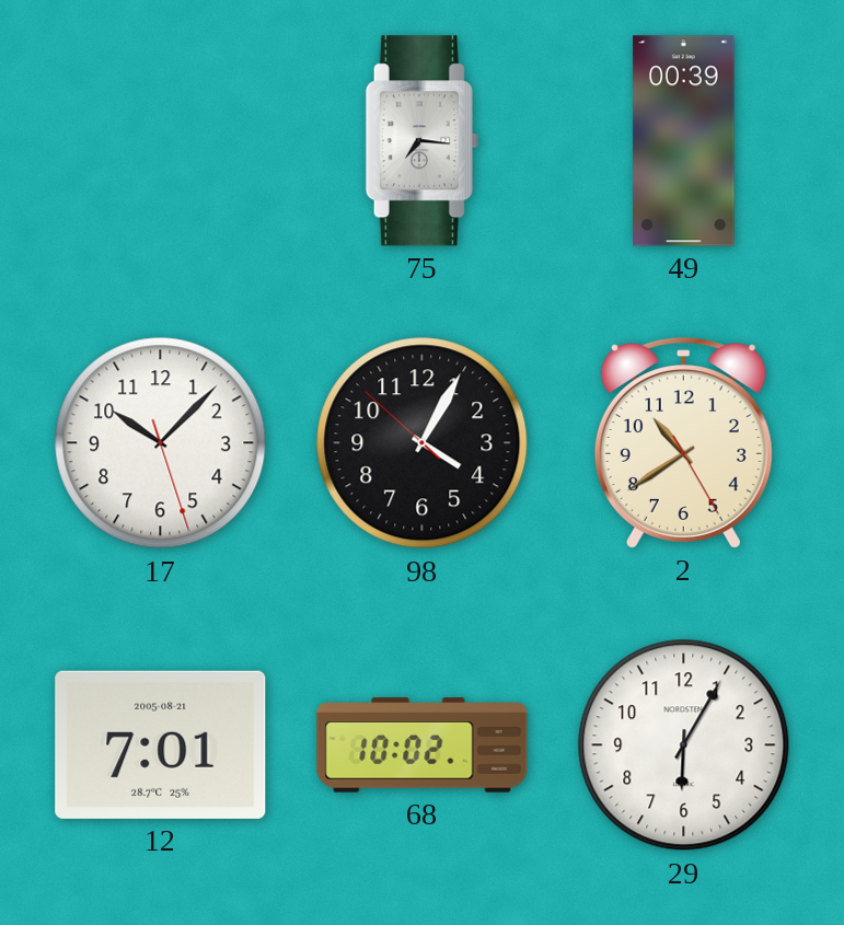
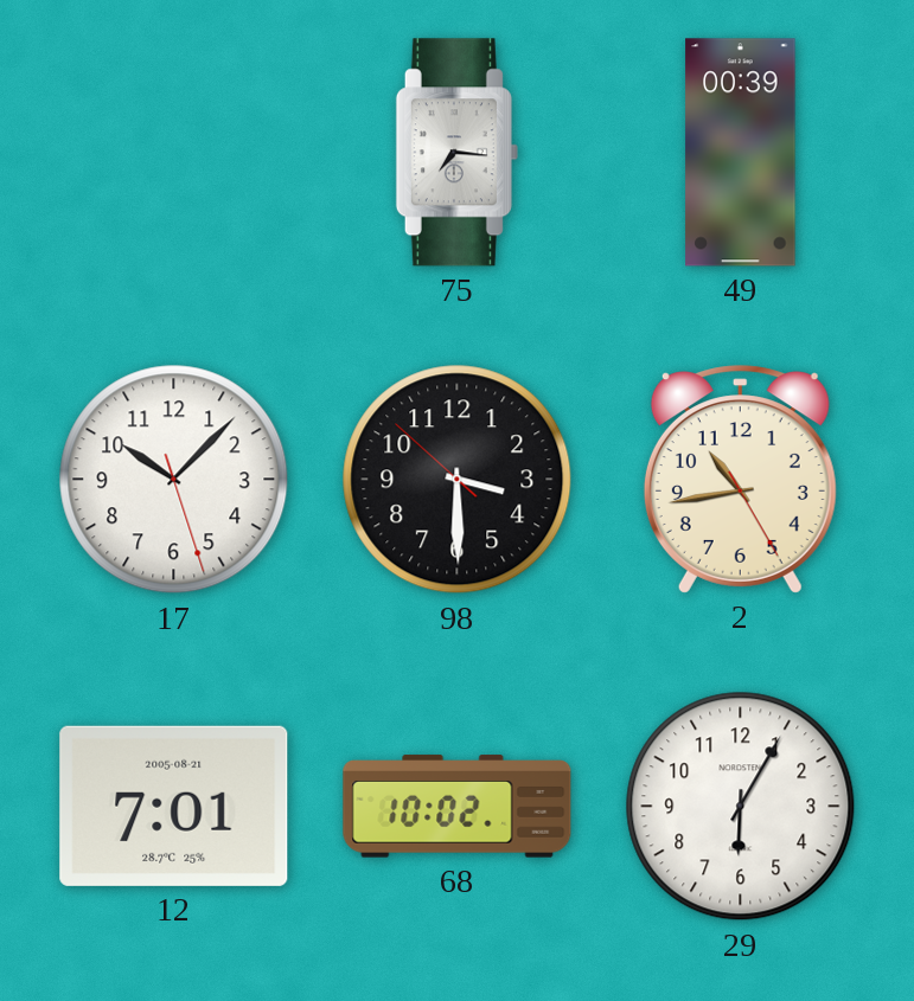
98: 4:04 -> 3:29 (458, 480)
2: 10:39 -> 10:43 (740, 480)
